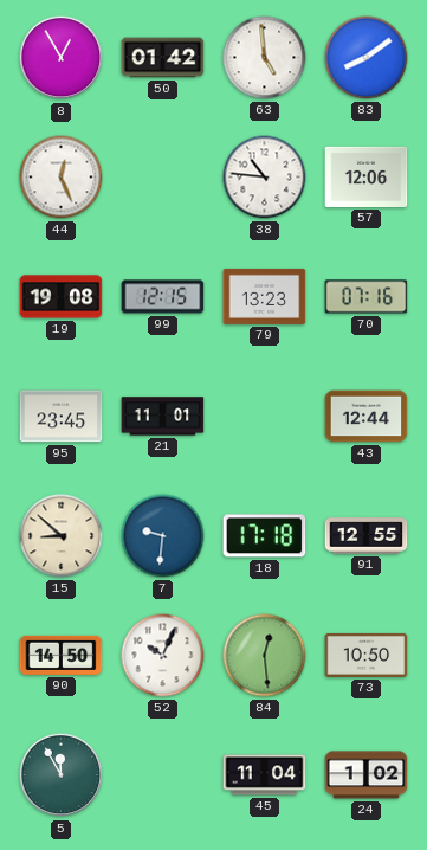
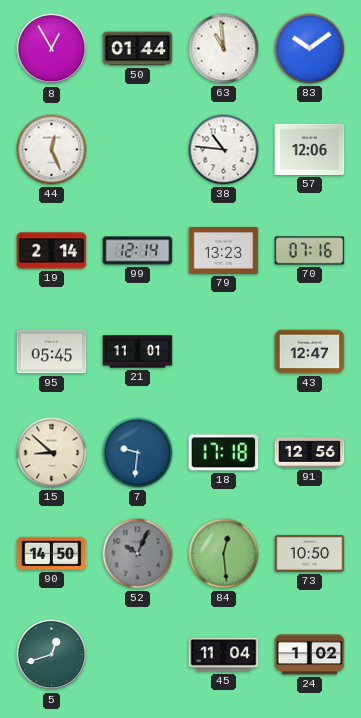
50: 01:42 -> 01:44 (138, 49)
63: 4:59 -> 10:59 (224, 49)
83: 8:09 -> 10:09 (310, 49)
19: 19:08 -> 2:14 (52, 251)
99: 12:15 -> 12:14 (138, 251)
95: 23:45 -> 05:45 (52, 352)
43: 12:44 -> 12:47 (310, 352)
91: 12:55 -> 12:56 (310, 453)
52 dial: white -> grey (138, 554)
5: 11:55 -> 12:42 (52, 655)
